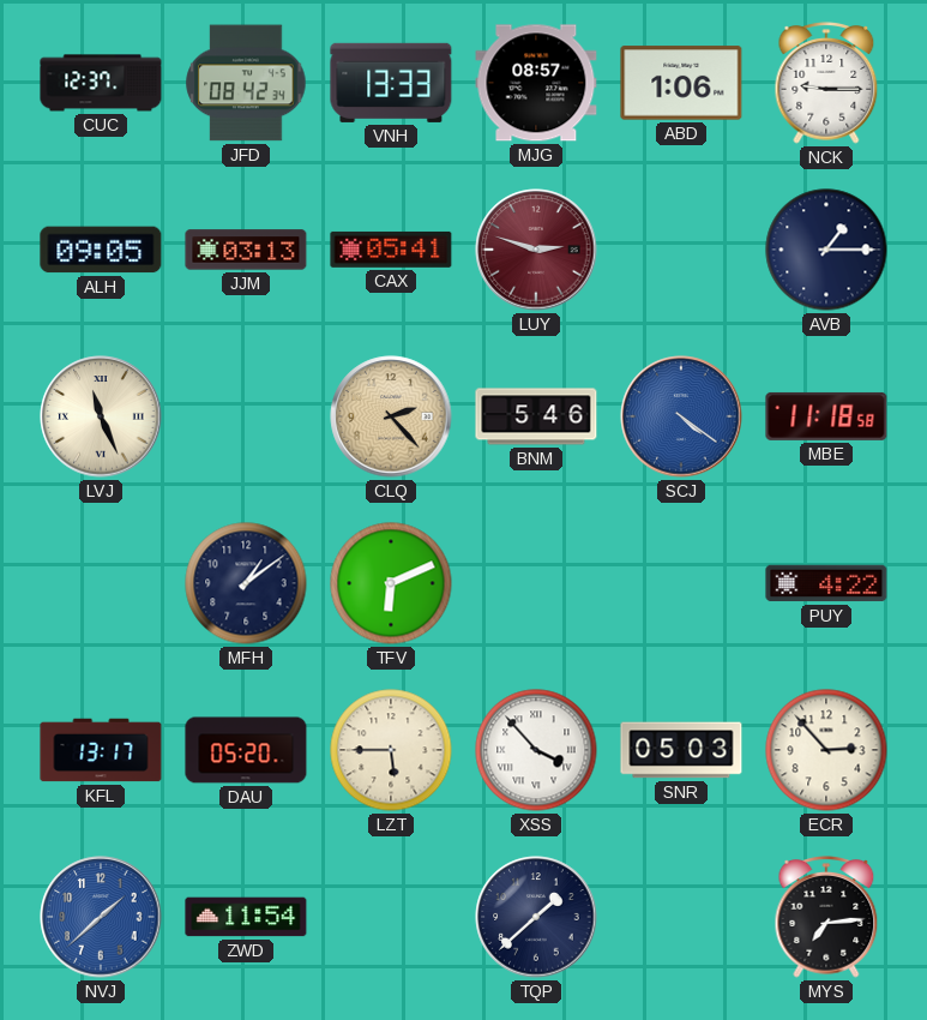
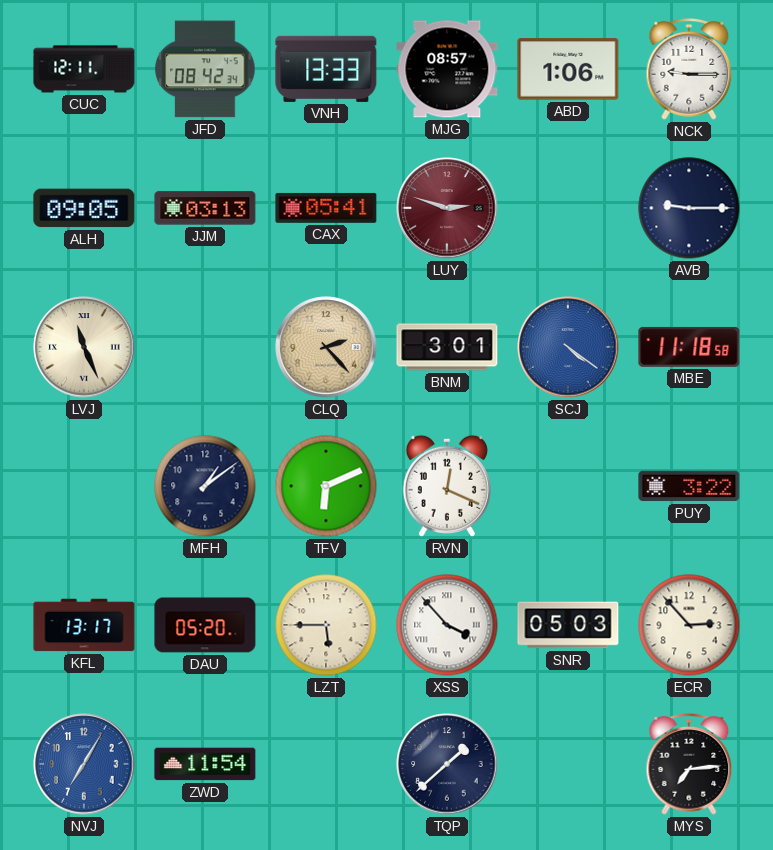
CUC: 12:37 -> 12:11 (84, 69)
AVB: 1:15 -> 9:15 (689, 208)
BNM: 5:46 -> 3:01 (447, 347)
RVN: none -> 12:19 (447, 486)
PUY: 4:22 -> 3:22 (689, 486)
NVJ: 1:38 -> 7:05 (84, 764)
